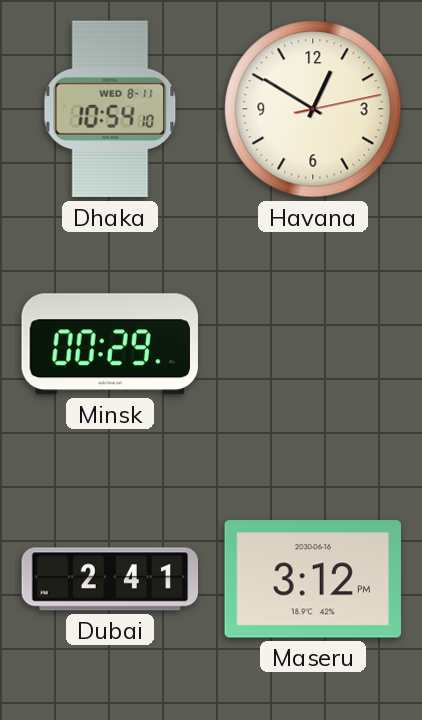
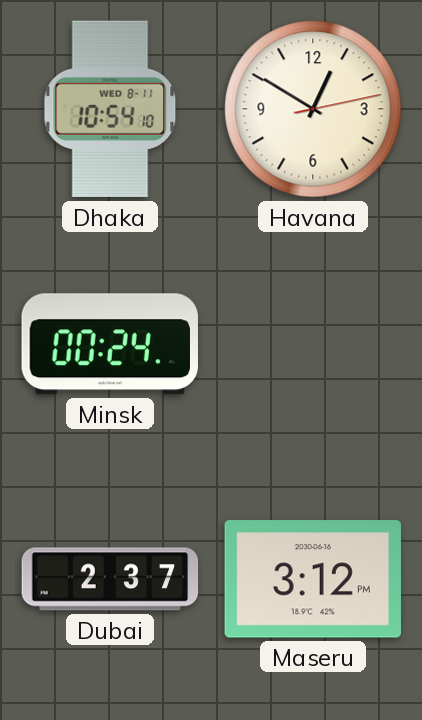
Minsk: 00:29 -> 00:24 (110, 344)
Dubai: 2:41 -> 2:37 (110, 579)
